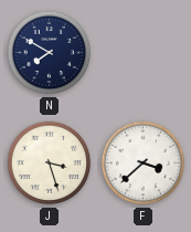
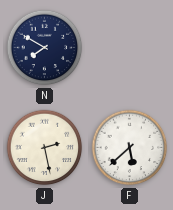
J: 3:27 -> 2:28 (45, 148)
F: 3:38 -> 5:38 (130, 148)
